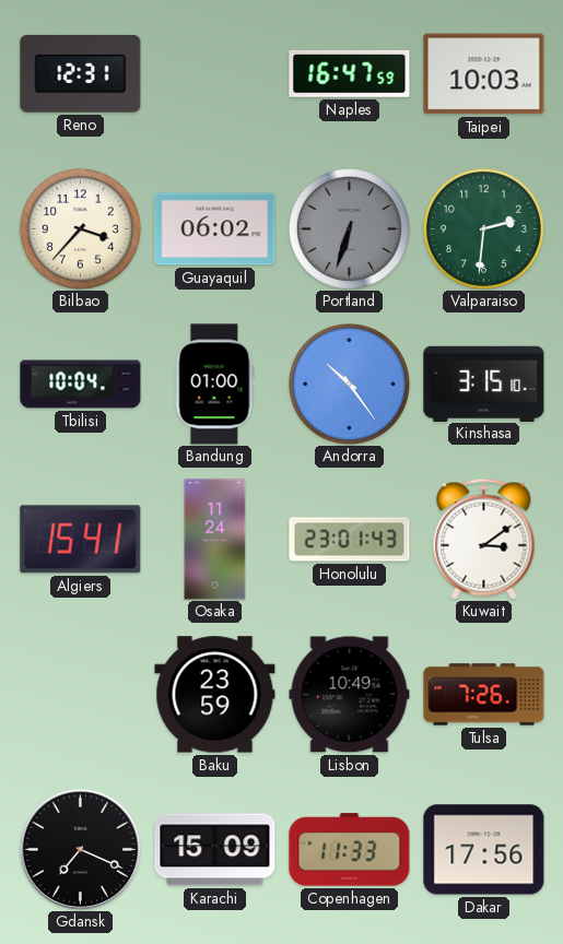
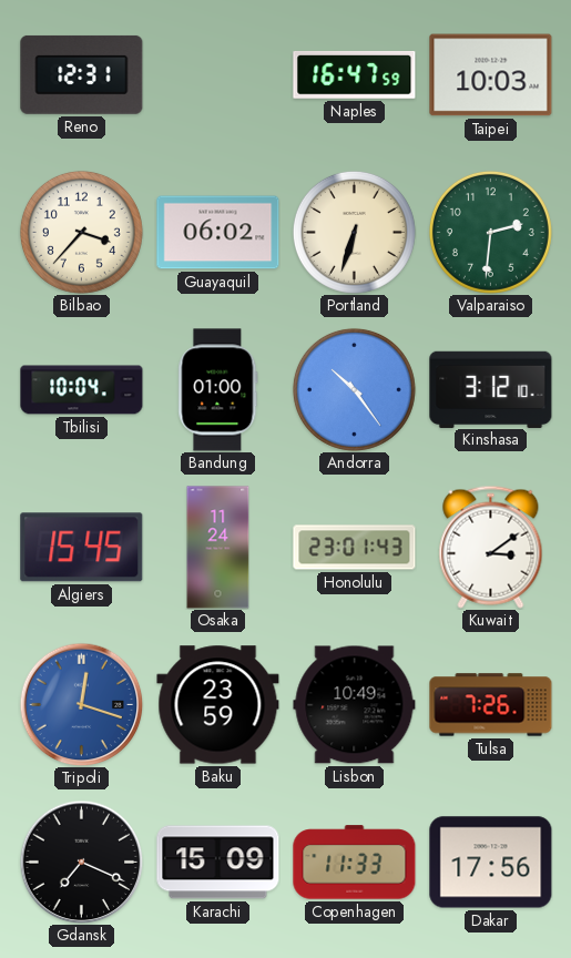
Portland dial: grey -> cream (354, 232)
Kinshasa: 3:15 -> 3:12 (491, 389)
Algiers: 15:41 -> 15:45 (82, 548)
Tripoli: none -> 12:18 (81, 704)
